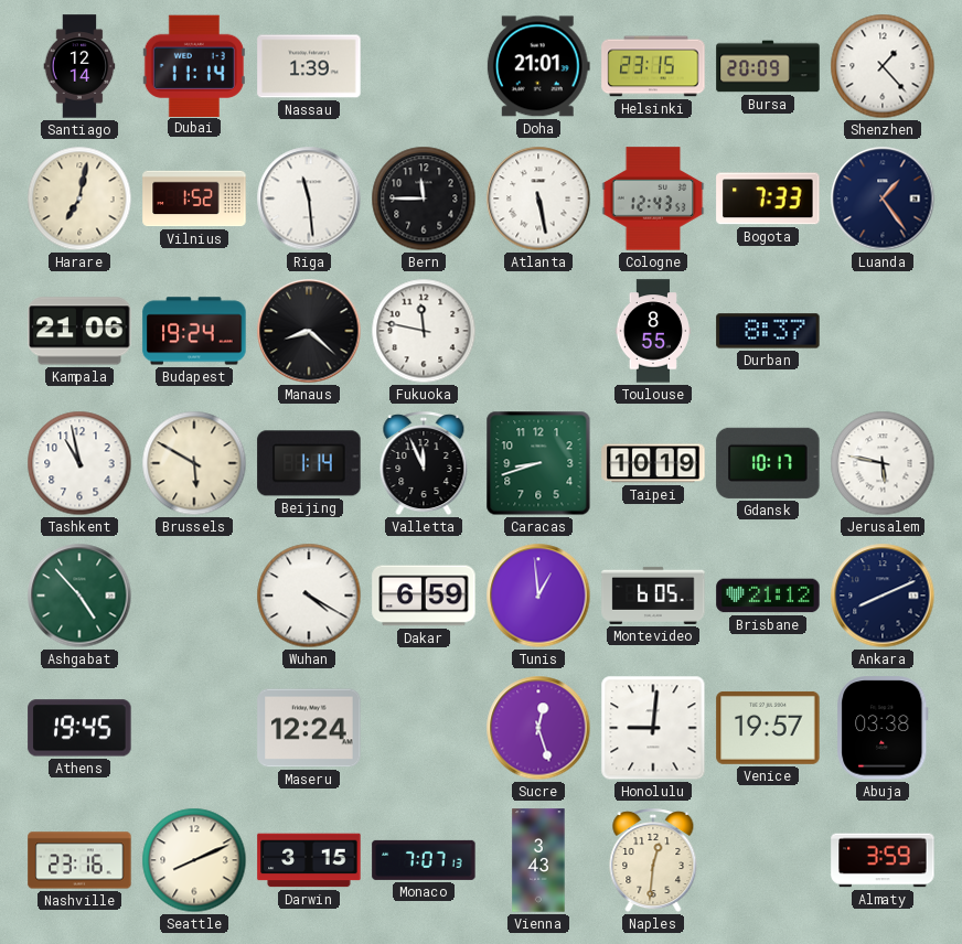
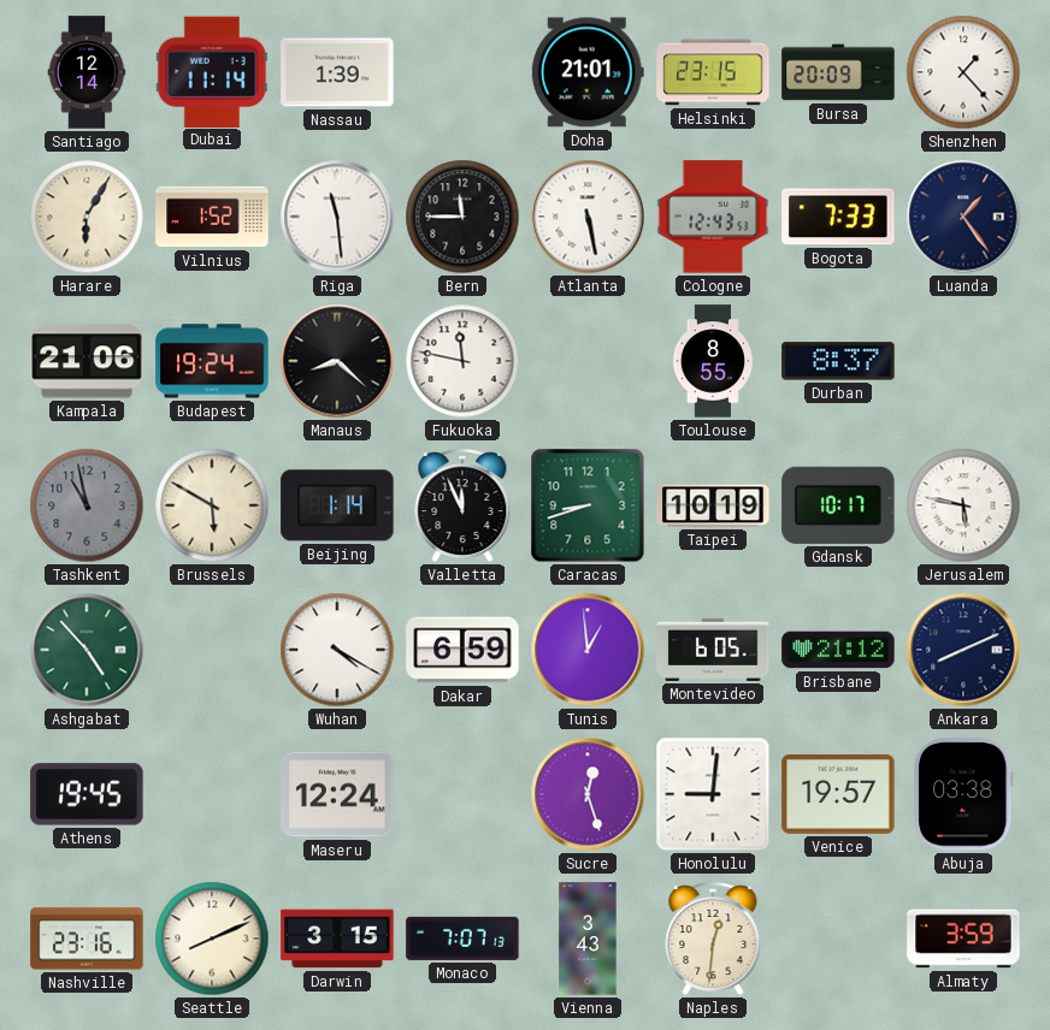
Harare: 7:02 -> 6:05 (87, 217)
Tashkent dial: white -> grey (87, 505)
